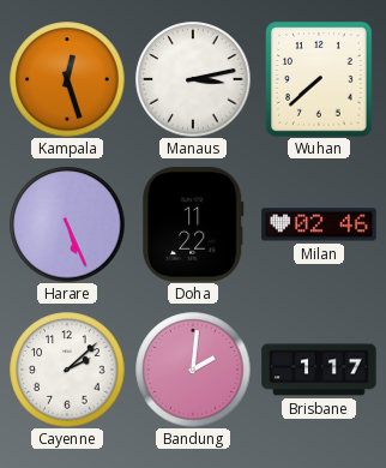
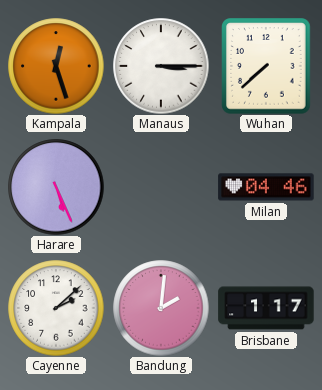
Manaus: 3:13 -> 3:15 (161, 66)
Doha: 11:22 -> none (193, 224)
Milan: 02:46 -> 04:46 (266, 187)
